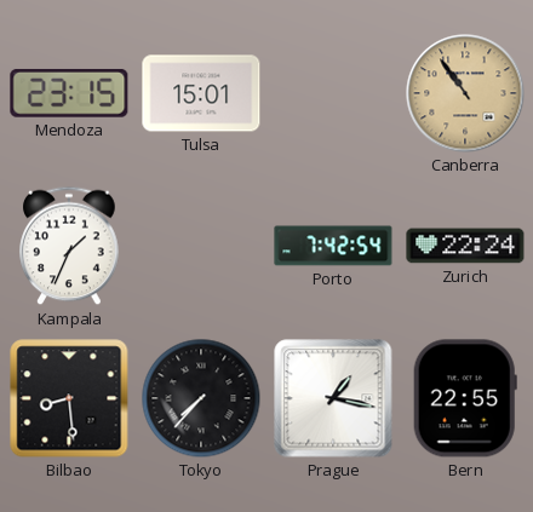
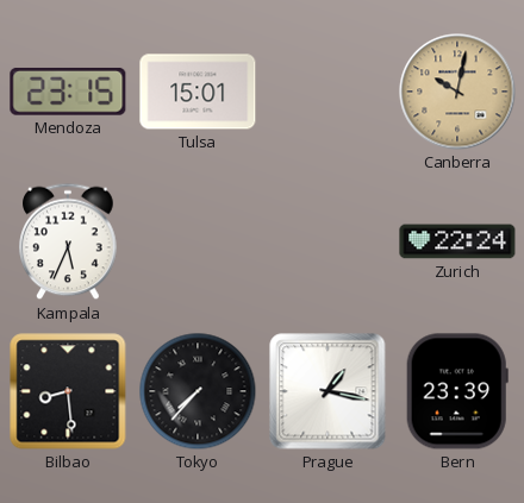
Canberra: 10:54 -> 10:02 (457, 92)
Kampala: 1:34 -> 5:34 (68, 241)
Porto: 7:42 -> none (333, 246)
Bern: 22:55 -> 23:39 (457, 391)
